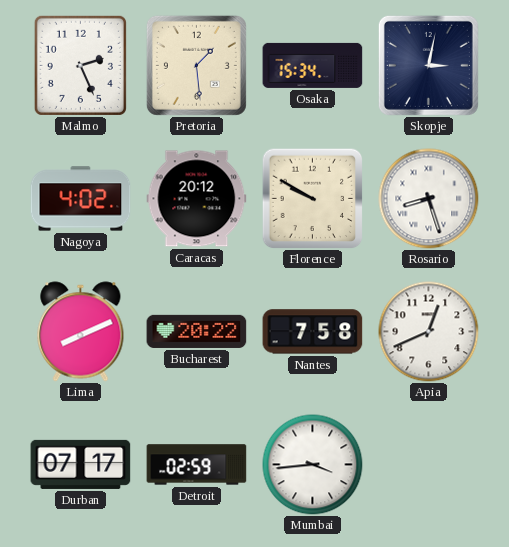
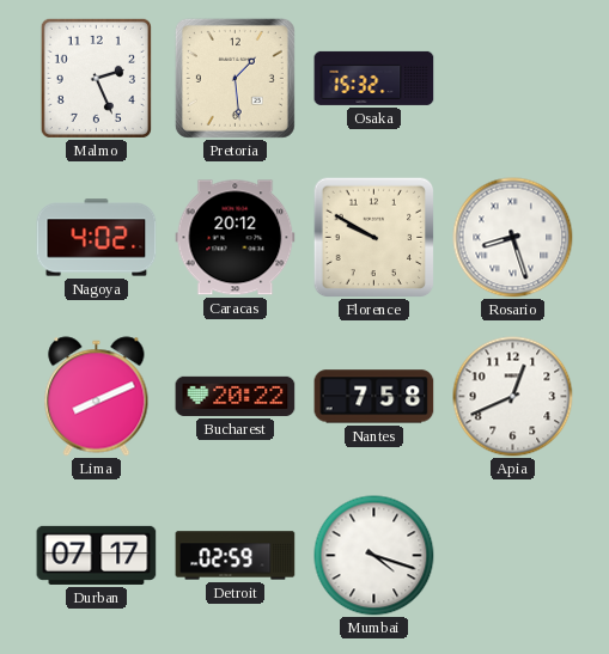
Osaka: 15:34 -> 15:32 (374, 78)
Skopje: 3:02 -> none (428, 65)
Mumbai: 3:44 -> 4:18 (374, 556)
